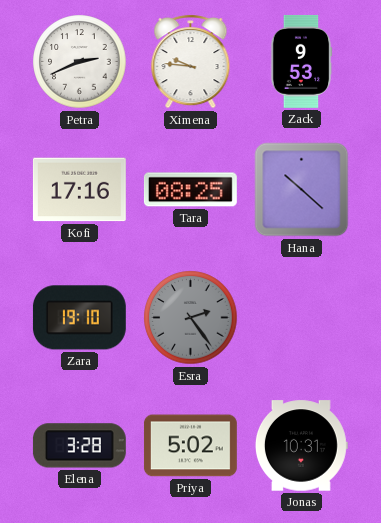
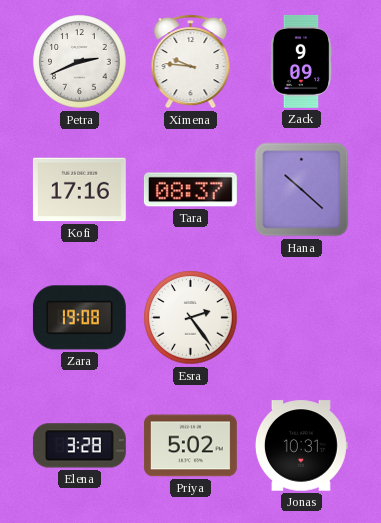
Zack: 9:53 -> 9:09 (301, 61)
Tara: 08:25 -> 08:37 (190, 190)
Zara: 19:10 -> 19:08 (79, 318)
Esra dial: grey -> white (191, 318)
